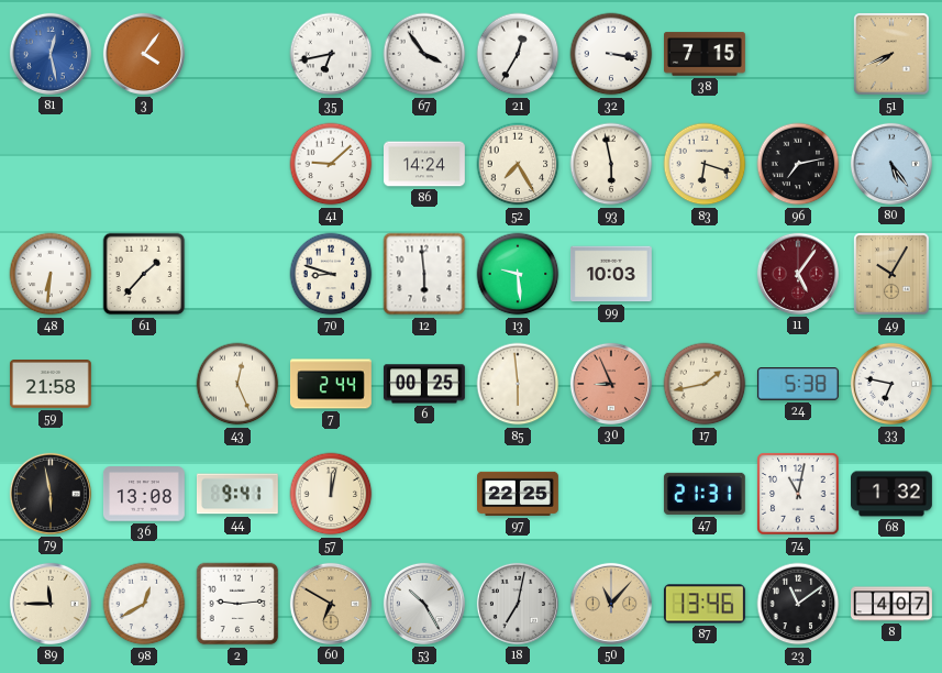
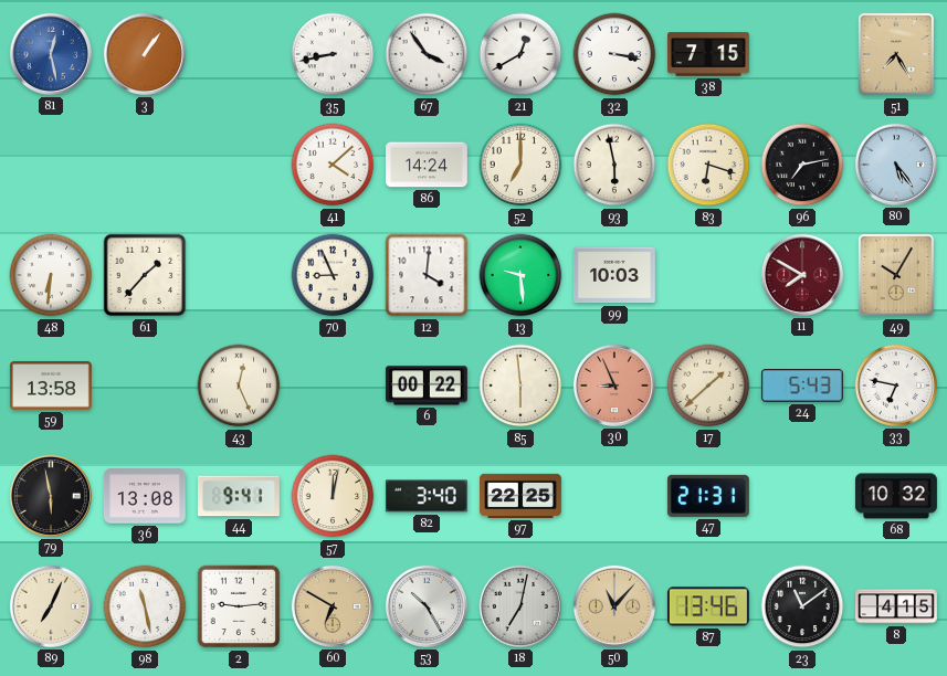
3: 4:06 -> 1:06 (145, 54)
35: 6:43 -> 8:43 (333, 54)
21: 12:35 -> 12:40 (520, 54)
51: 7:41 -> 7:25 (896, 54)
41: 9:08 -> 4:08 (333, 165)
52: 7:25 -> 7:00 (520, 165)
70: 8:48 -> 8:56 (333, 275)
12: 5:59 -> 4:01 (427, 275)
11: 5:06 -> 7:50 (802, 275)
59: 21:58 -> 13:58 (51, 387)
7: 2:44 -> none (331, 384)
6: 00:25 -> 00:22 (427, 385)
17: 1:43 -> 1:38 (708, 385)
24: 5:38 -> 5:43 (802, 387)
82: none -> 3:40 (427, 496)
74: 11:02 -> none (798, 494)
68: 1:32 -> 10:32 (897, 496)
89: 11:45 -> 7:04 (51, 606)
98: 12:40 -> 11:28 (145, 606)
8: 4:07 -> 4:15 (897, 606)
